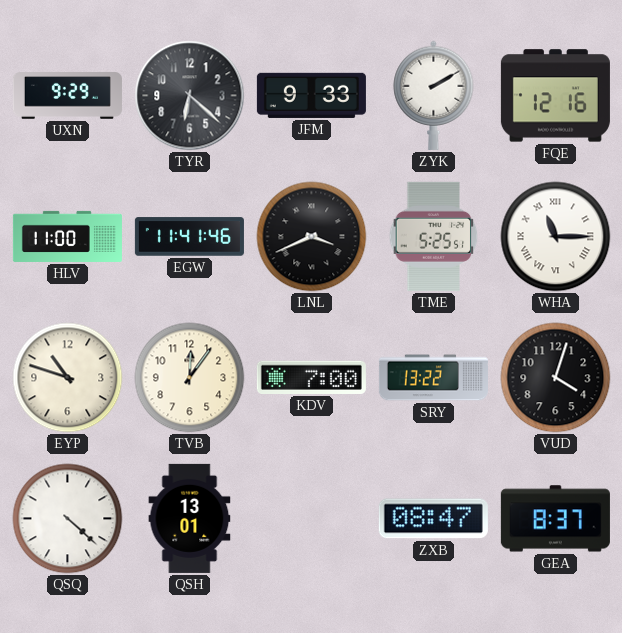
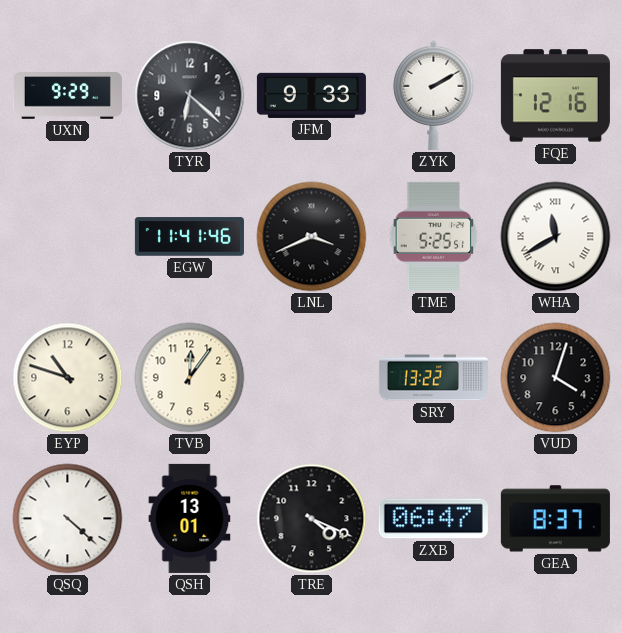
HLV: 11:00 -> none (67, 236)
WHA: 11:15 -> 11:40 (556, 237)
KDV: 7:00 -> none (311, 377)
TRE: none -> 4:19 (312, 519)
ZXB: 08:47 -> 06:47 (433, 519)
